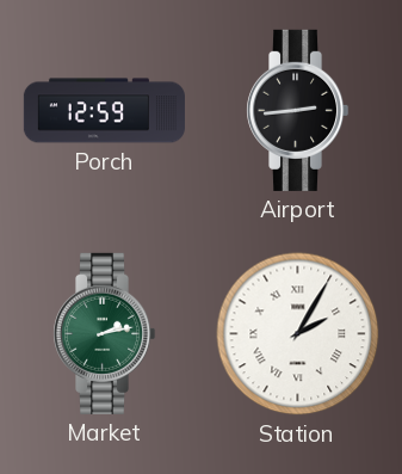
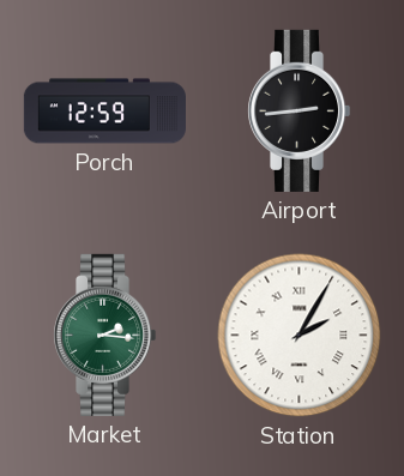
Market: 2:13 -> 2:16 (105, 335)
